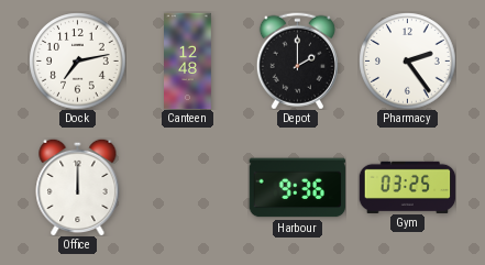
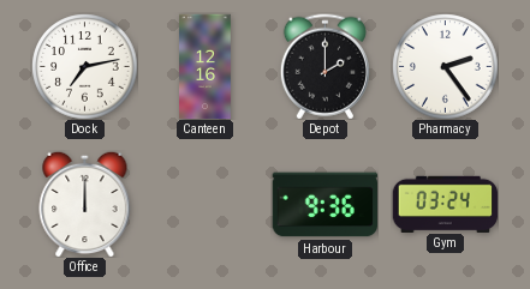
Canteen: 12:48 -> 12:16 (206, 66)
Gym: 03:25 -> 03:24 (445, 204)
